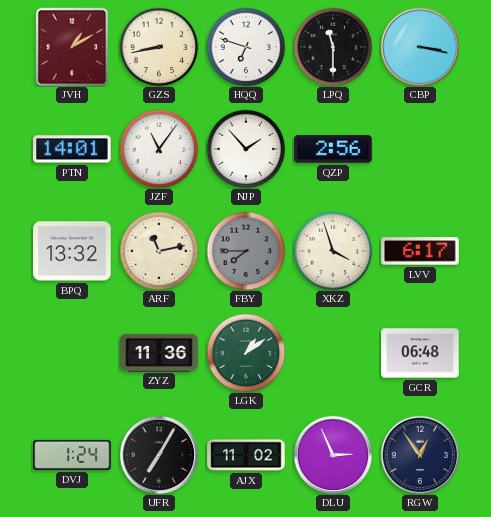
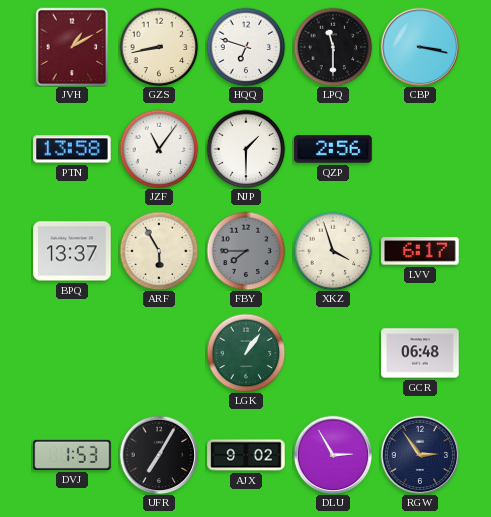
PTN: 14:01 -> 13:58 (72, 149)
NJP: 1:53 -> 1:30 (246, 149)
BPQ: 13:32 -> 13:37 (72, 251)
ARF: 11:13 -> 5:55 (159, 251)
ZYZ: 11:36 -> none (159, 352)
LGK: 1:09 -> 1:06 (246, 353)
DVJ: 1:24 -> 1:53 (72, 455)
AJX: 11:02 -> 9:02 (246, 455)
DLU: 2:56 -> 2:55 (333, 455)
RGW: 12:54 -> 2:54 (420, 455)
